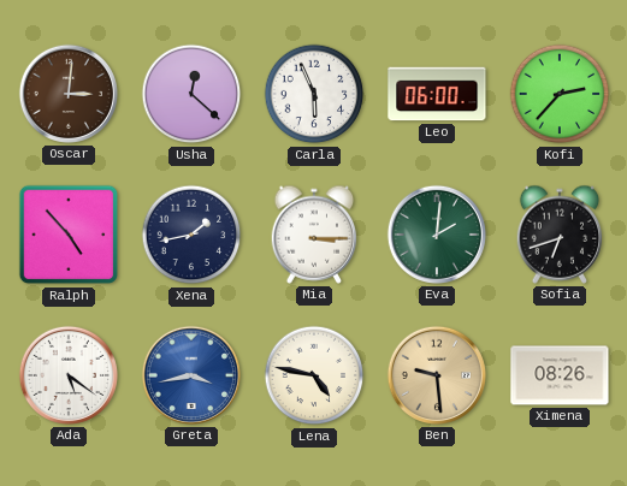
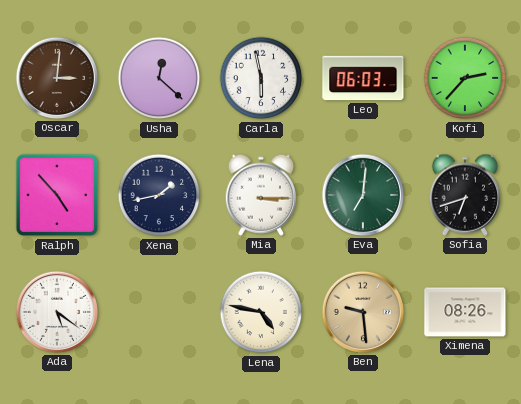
Carla: 5:56 -> 5:58 (261, 78)
Leo: 06:00 -> 06:03 (363, 78)
Eva: 2:01 -> 7:01 (363, 195)
Greta: 3:43 -> none (191, 375)
